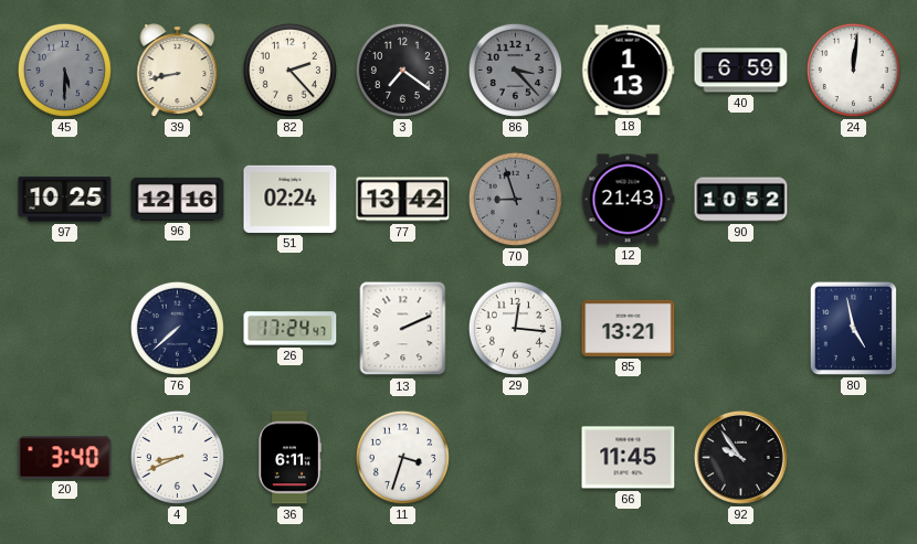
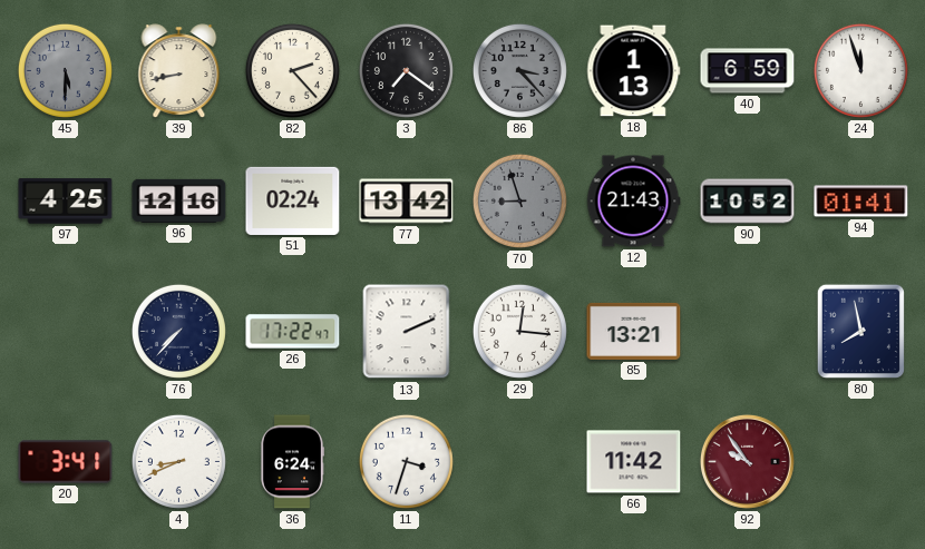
24: 12:01 -> 11:57 (860, 70)
97: 10:25 -> 4:25 (66, 202)
94: none -> 01:41 (861, 202)
76: 7:38 -> 7:37 (178, 331)
26: 17:24 -> 17:22 (293, 332)
80: 4:58 -> 7:58 (860, 331)
20: 3:40 -> 3:41 (66, 462)
36: 6:11 -> 6:24 (292, 462)
66: 11:45 -> 11:42 (634, 462)
92 dial: black -> burgundy (747, 461)
